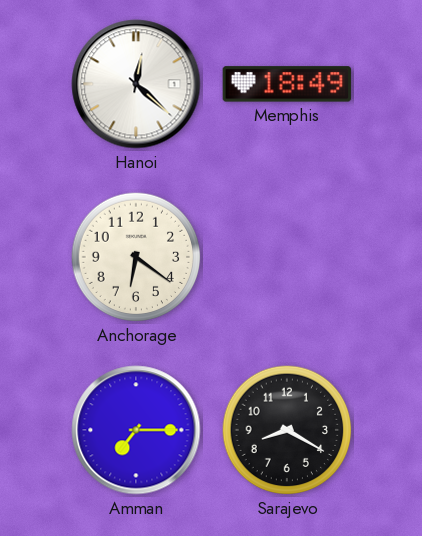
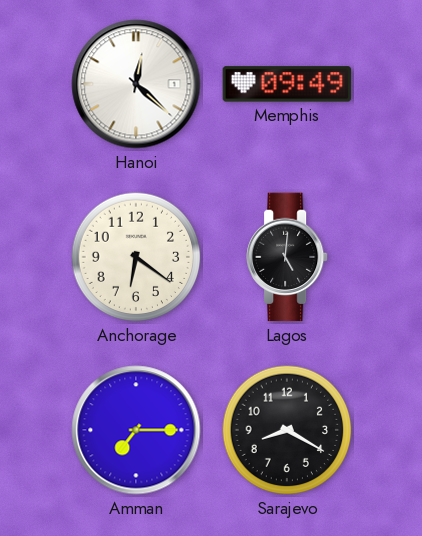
Memphis: 18:49 -> 09:49 (287, 84)
Lagos: none -> 5:01 (288, 257)
